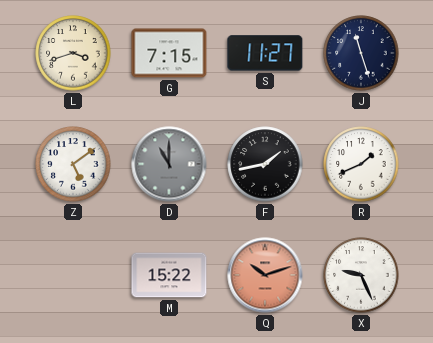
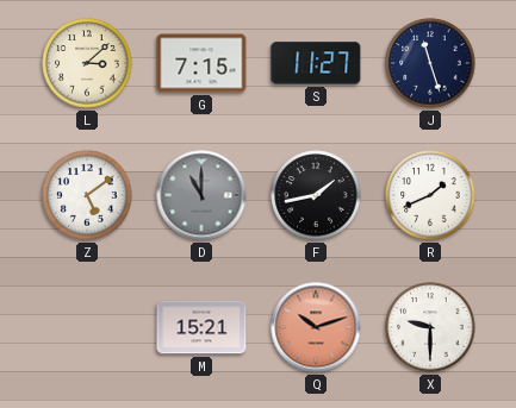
L: 3:42 -> 3:08 (87, 63)
M: 15:22 -> 15:21 (201, 327)
X: 9:26 -> 9:30 (430, 327)
